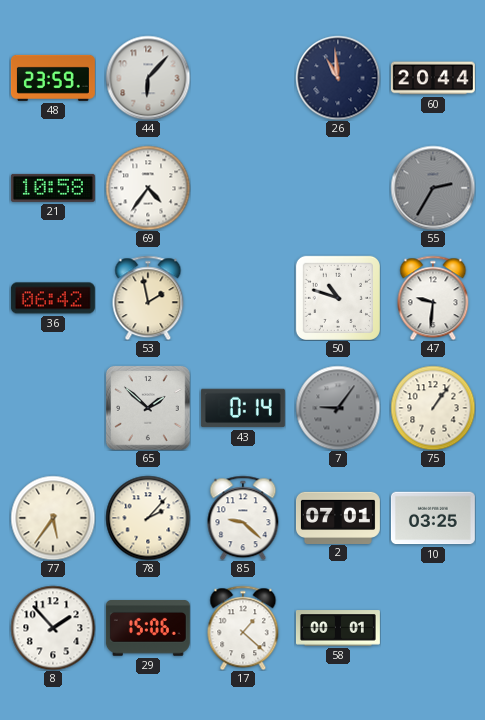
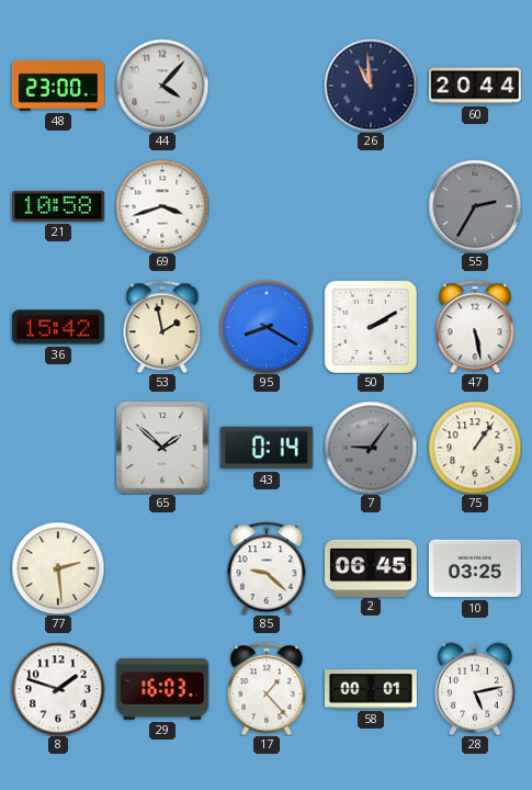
48: 23:59 -> 23:00 (58, 86)
44: 6:07 -> 4:07 (162, 86)
69: 4:36 -> 3:42 (162, 206)
36: 06:42 -> 15:42 (58, 327)
95: none -> 8:20 (267, 327)
50: 10:48 -> 2:10 (371, 327)
47: 9:31 -> 5:28 (475, 327)
77: 5:36 -> 2:29 (58, 568)
78: 2:07 -> none (148, 518)
2: 07:01 -> 06:45 (371, 567)
8: 1:53 -> 1:48 (58, 689)
29: 15:06 -> 16:03 (162, 690)
17: 1:22 -> 1:23 (267, 689)
28: none -> 5:13 (475, 689)
